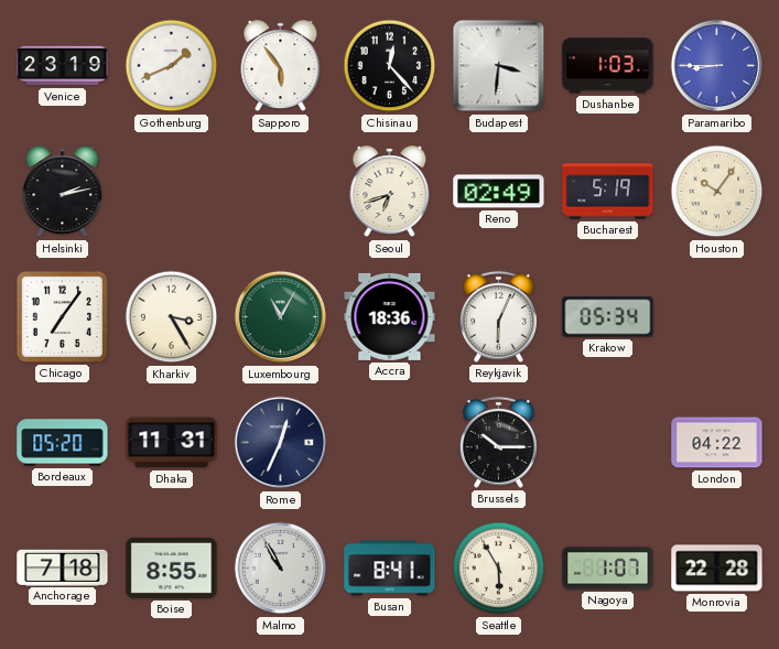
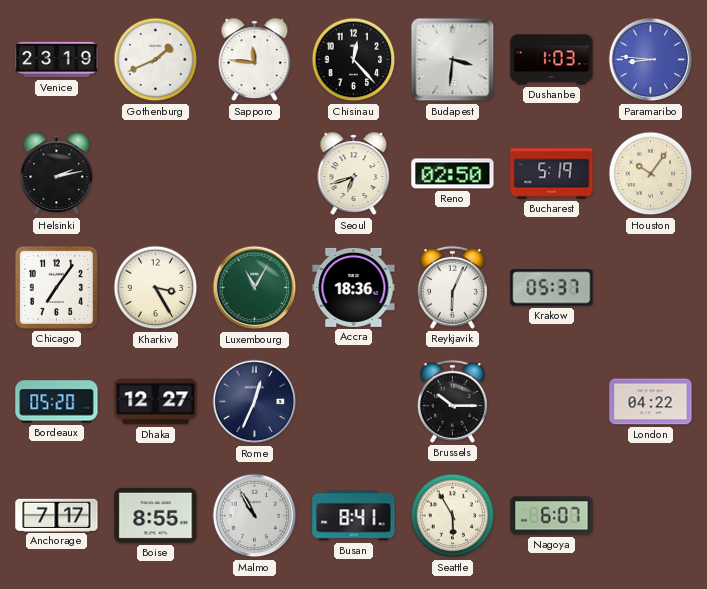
Sapporo: 5:54 -> 11:46 (255, 60)
Paramaribo: 8:45 -> 8:46 (651, 60)
Reno: 02:49 -> 02:50 (453, 174)
Krakow: 05:34 -> 05:37 (552, 288)
Dhaka: 11:31 -> 12:27 (156, 402)
Anchorage: 7:18 -> 7:17 (57, 515)
Nagoya: 1:07 -> 6:07 (552, 516)
Monrovia: 22:28 -> none (717, 569)
